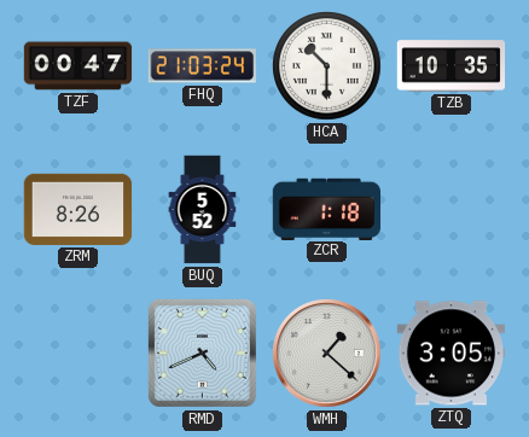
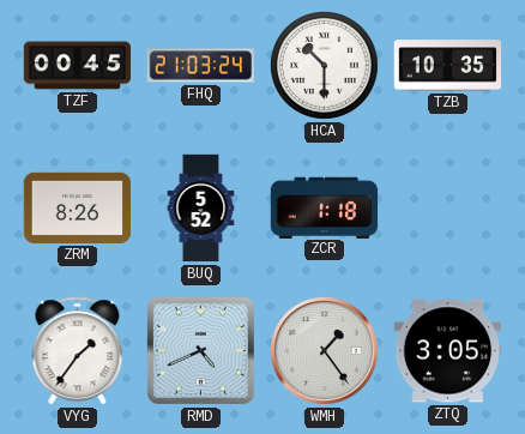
TZF: 00:47 -> 00:45 (78, 66)
VYG: none -> 1:36 (78, 351)
WMH: 1:22 -> 1:24 (325, 351)
